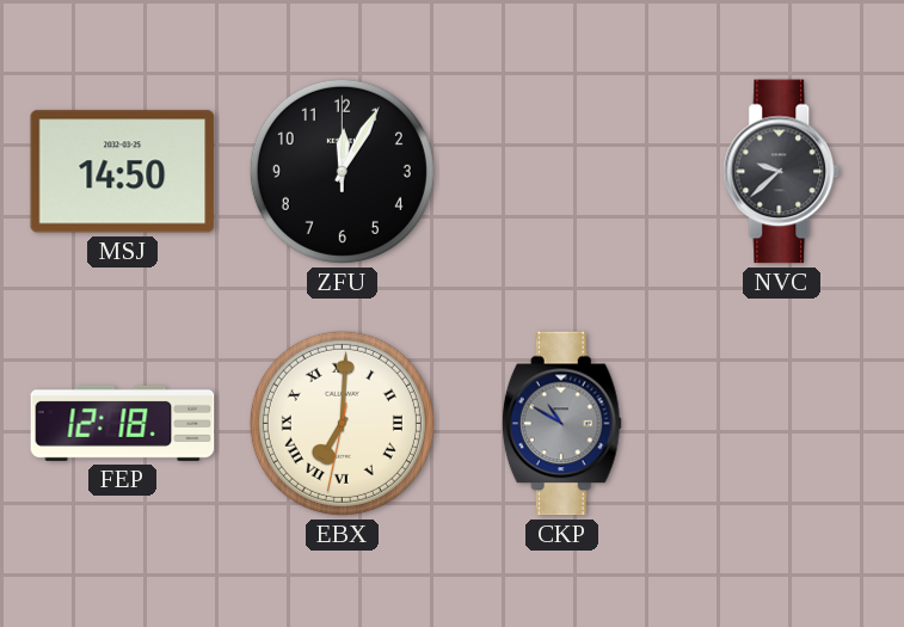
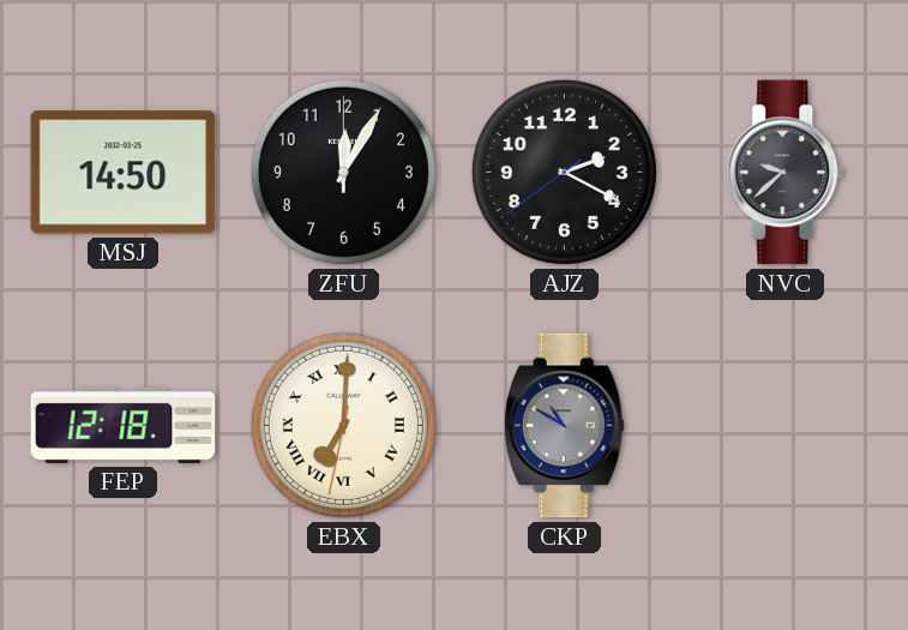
AJZ: none -> 2:19 (564, 172)
